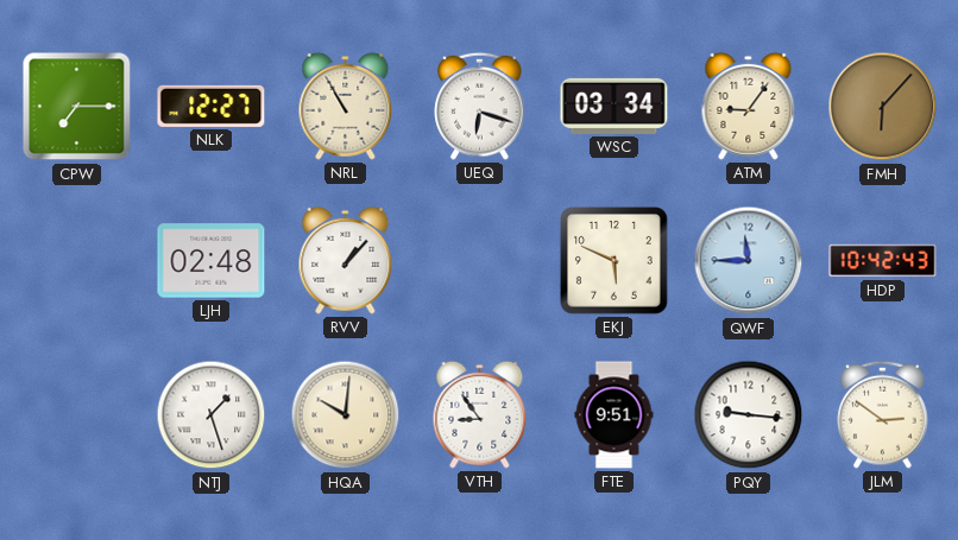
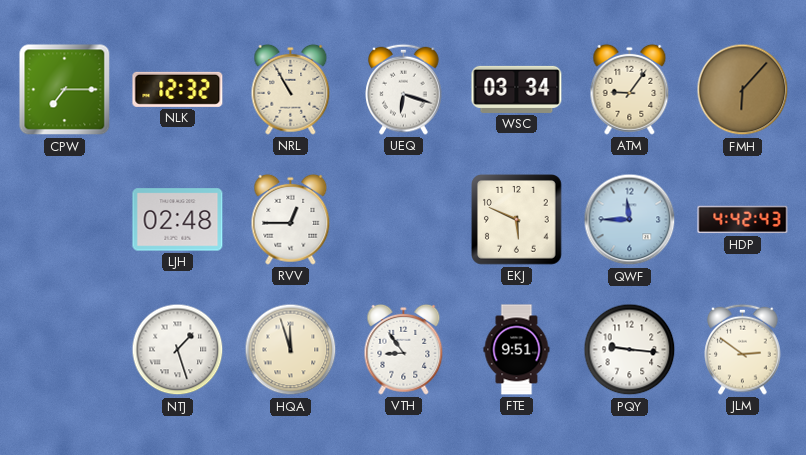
NLK: 12:27 -> 12:32 (178, 89)
RVV: 1:07 -> 12:45 (291, 219)
HDP: 10:42 -> 4:42 (743, 220)
HQA: 10:01 -> 11:57 (291, 350)
